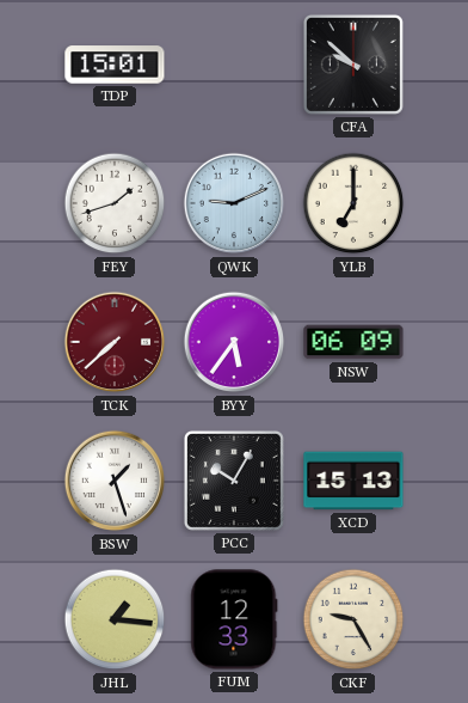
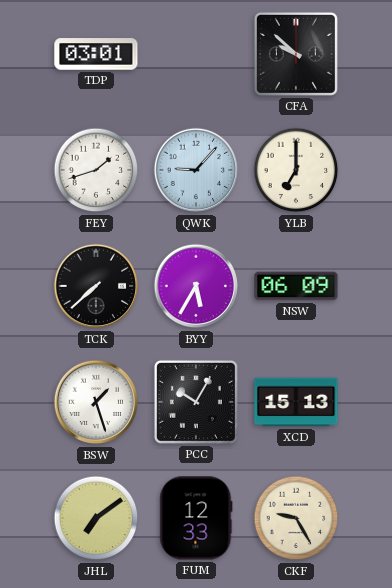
TDP: 15:01 -> 03:01 (96, 54)
QWK: 9:11 -> 9:07 (196, 170)
TCK dial: burgundy -> black (96, 286)
BYY: 5:36 -> 5:35 (196, 286)
JHL: 1:16 -> 7:09 (96, 518)
